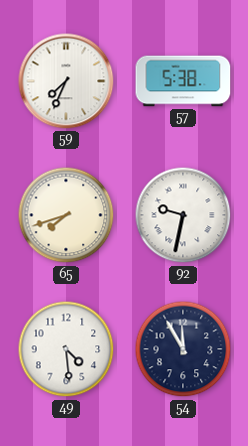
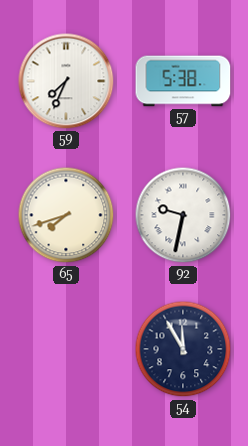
49: 4:29 -> none (66, 349)
